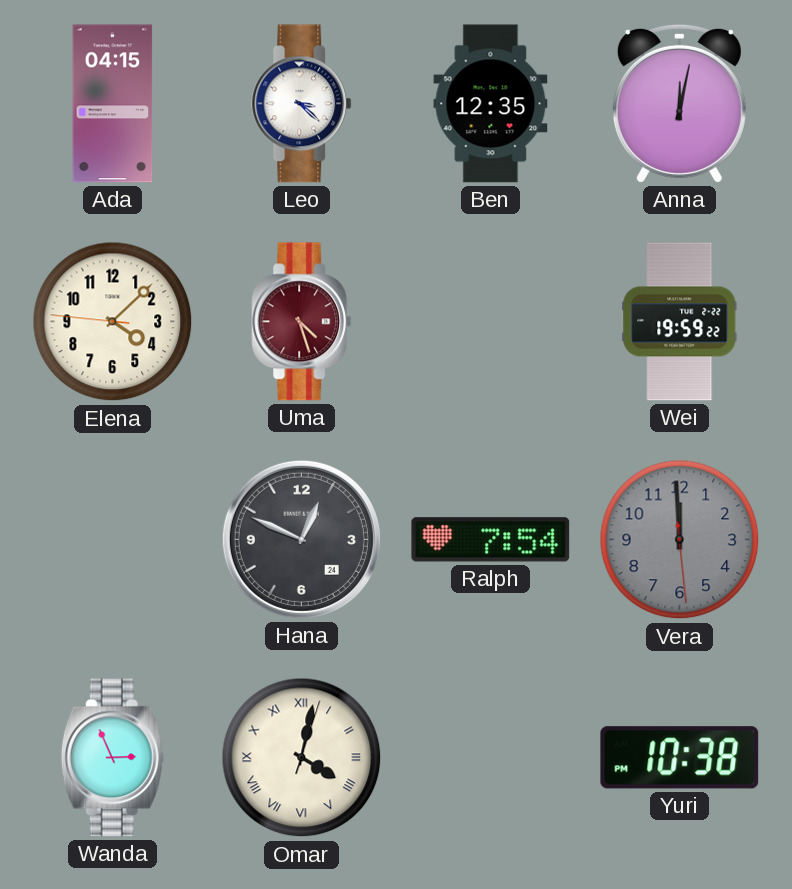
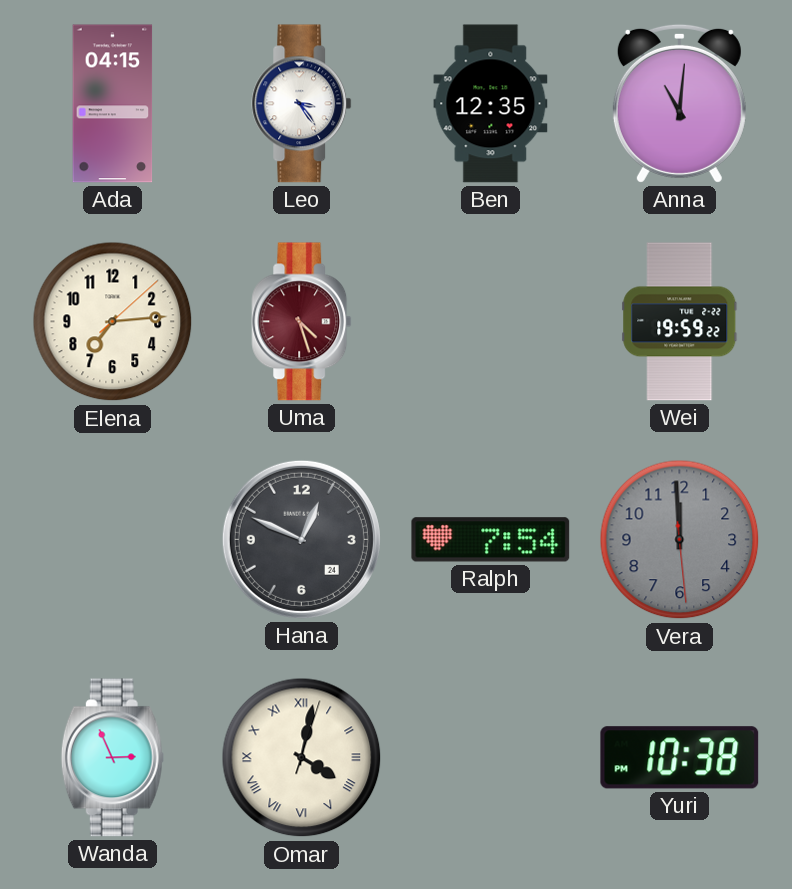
Leo: 3:22 -> 3:24 (302, 104)
Anna: 12:02 -> 11:01 (679, 103)
Elena: 4:07 -> 7:14 (113, 322)
